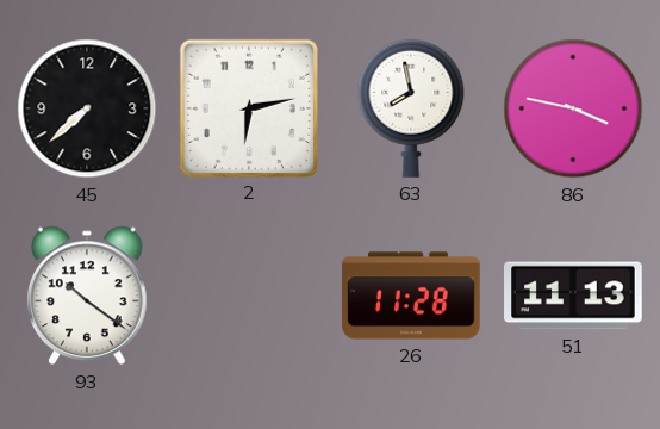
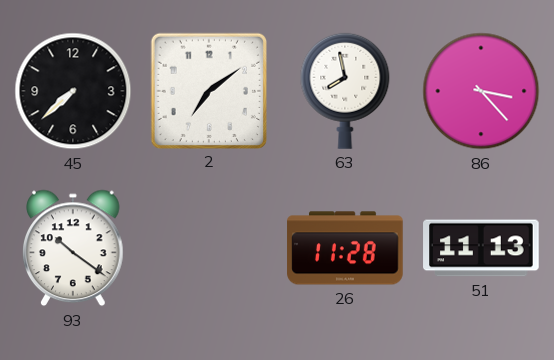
2: 6:13 -> 7:09 (208, 90)
86: 3:47 -> 3:23 (481, 91)
